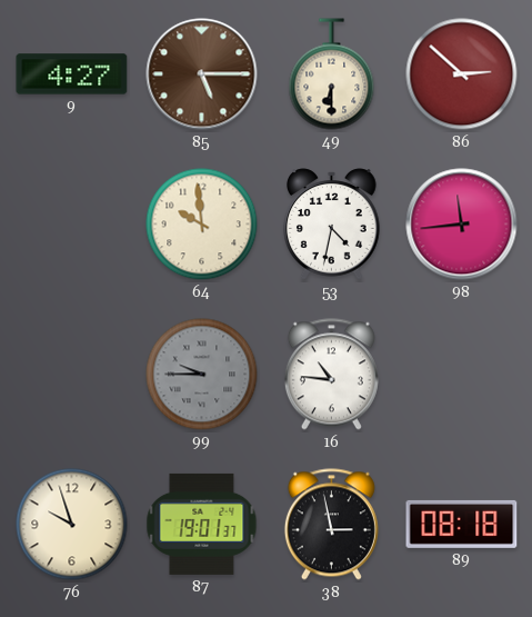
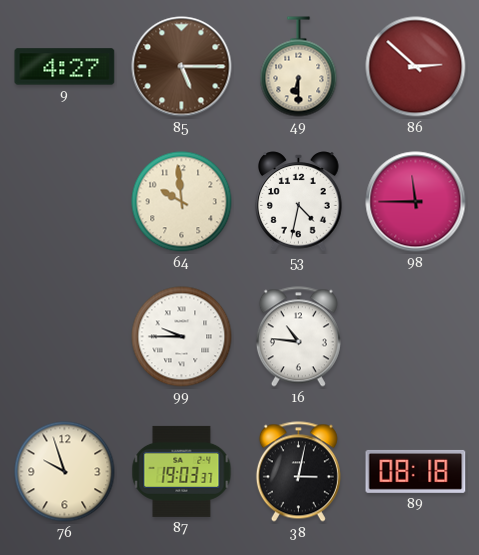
98: 11:44 -> 11:45 (416, 202)
99 dial: grey -> white (182, 337)
87: 19:01 -> 19:03 (182, 471)
38: 2:58 -> 3:02 (298, 472)
